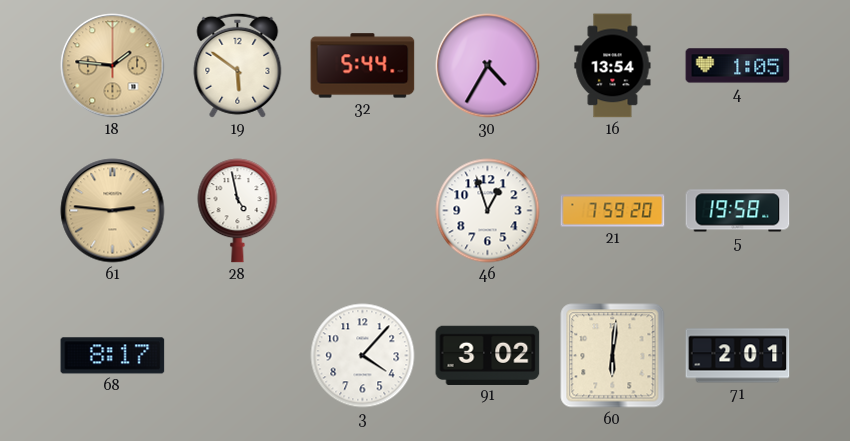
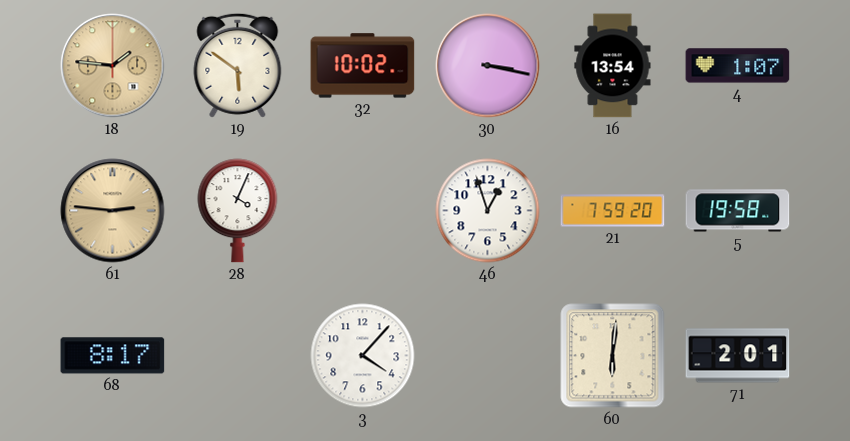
32: 5:44 -> 10:02 (363, 66)
30: 4:35 -> 3:17 (488, 66)
4: 1:05 -> 1:07 (738, 66)
28: 4:58 -> 4:04 (238, 211)
91: 3:02 -> none (488, 355)
